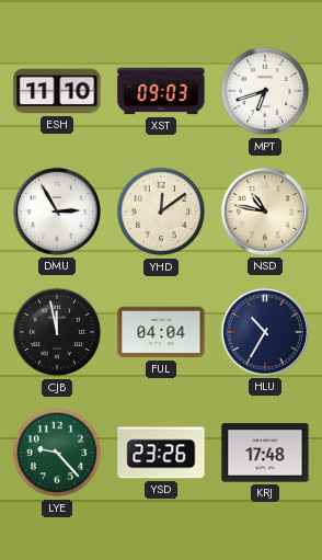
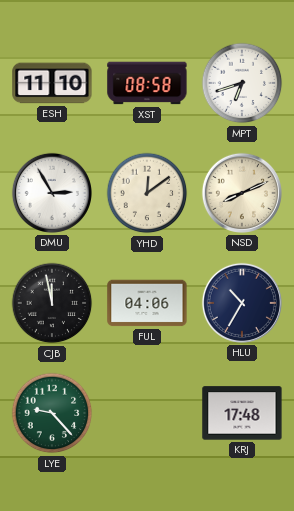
XST: 09:03 -> 08:58 (147, 83)
NSD: 10:47 -> 8:11 (242, 193)
FUL: 04:04 -> 04:06 (147, 303)
YSD: 23:26 -> none (161, 453)
